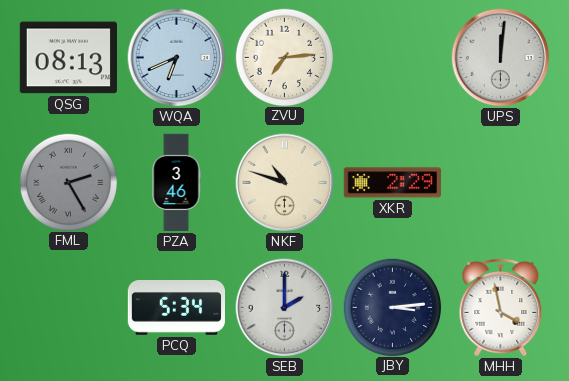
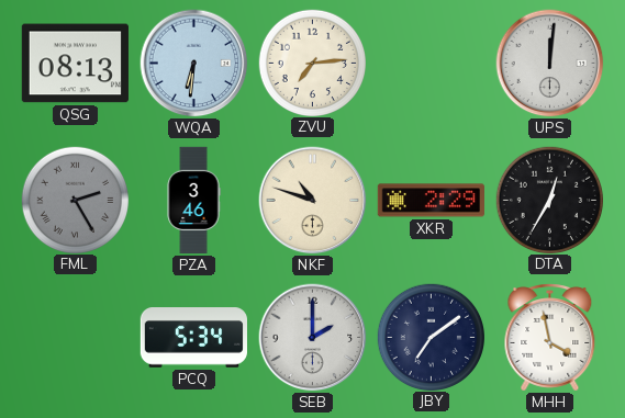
WQA: 6:41 -> 6:31 (194, 64)
DTA: none -> 12:35 (549, 200)
JBY: 3:14 -> 7:09 (431, 337)
